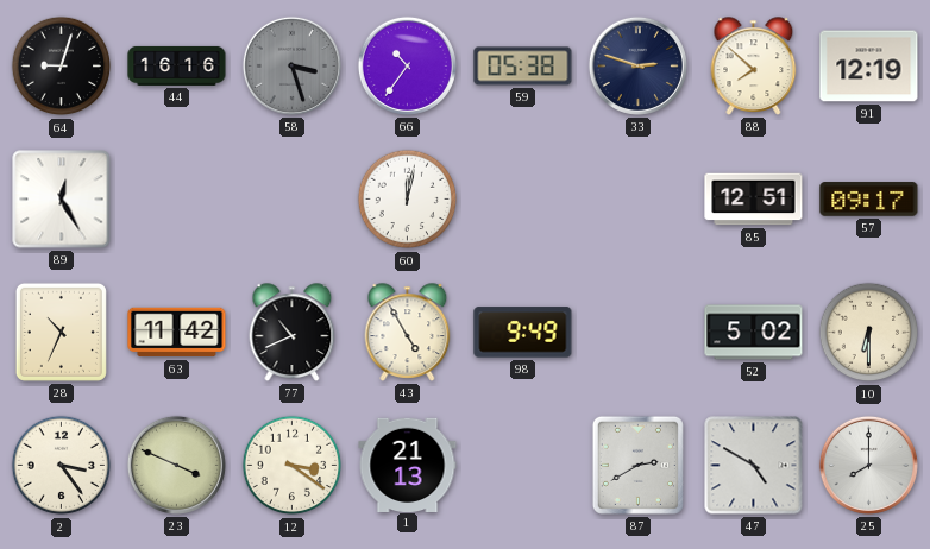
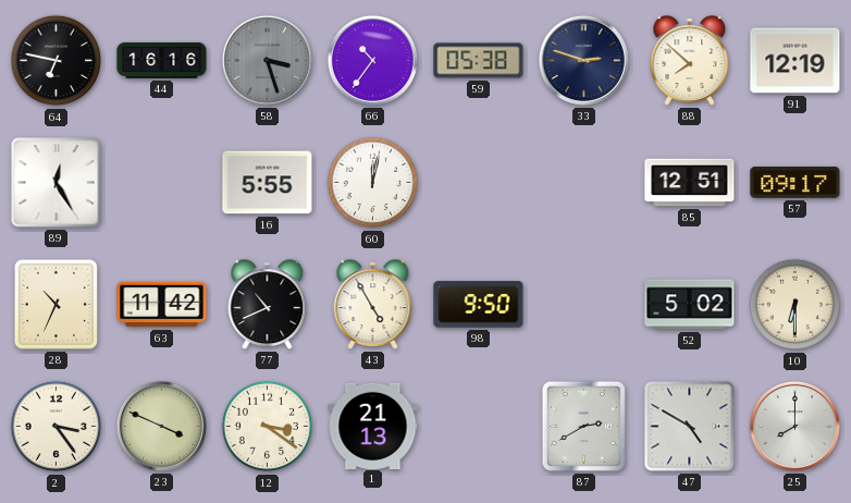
64: 9:03 -> 6:47 (57, 61)
16: none -> 5:55 (268, 183)
98: 9:49 -> 9:50 (479, 305)
